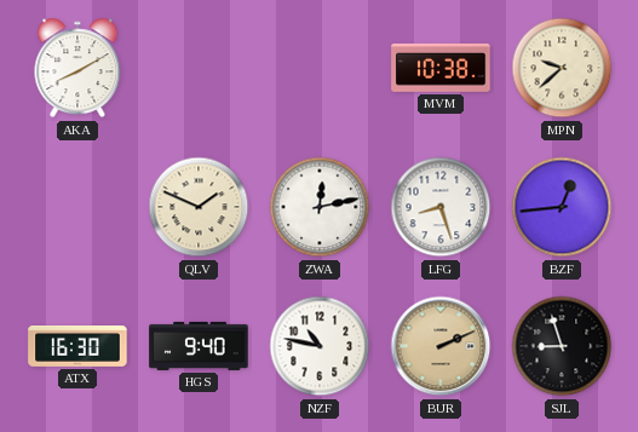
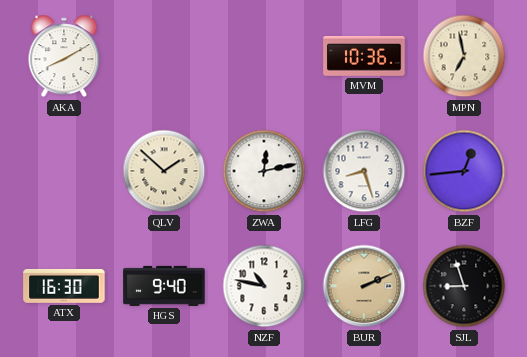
MVM: 10:38 -> 10:36 (364, 57)
MPN: 9:38 -> 6:58 (464, 56)
QLV: 1:49 -> 1:52 (164, 171)
